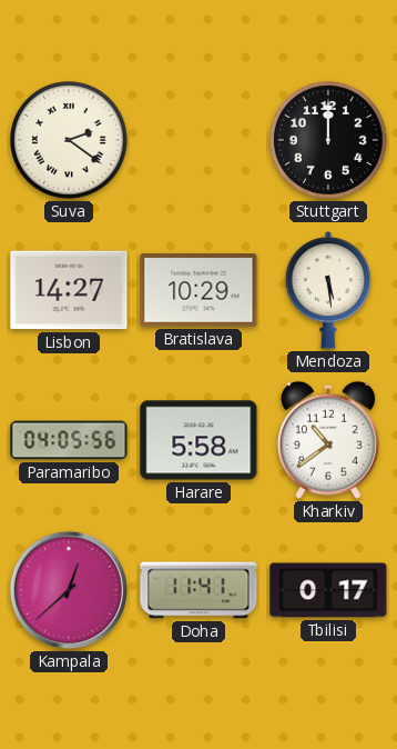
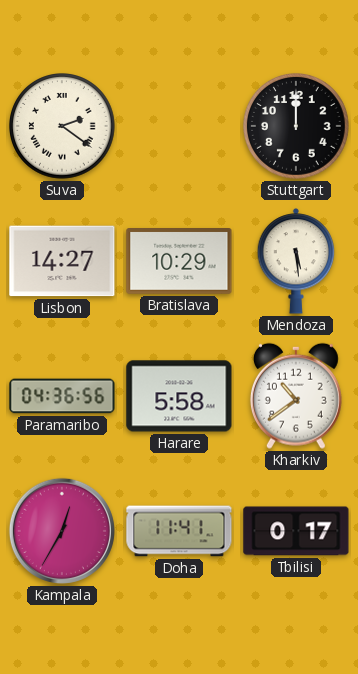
Paramaribo: 04:05 -> 04:36 (62, 396)
Kampala: 12:38 -> 12:35 (62, 531)
